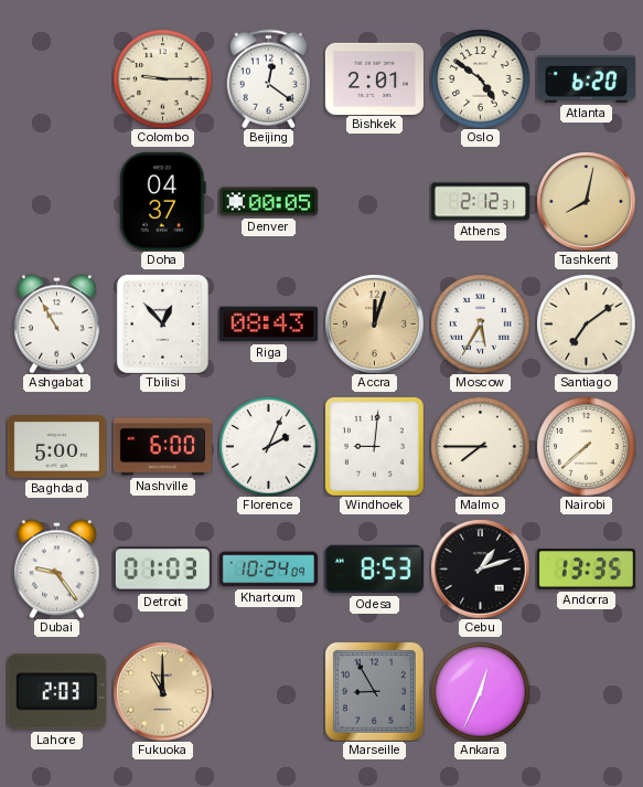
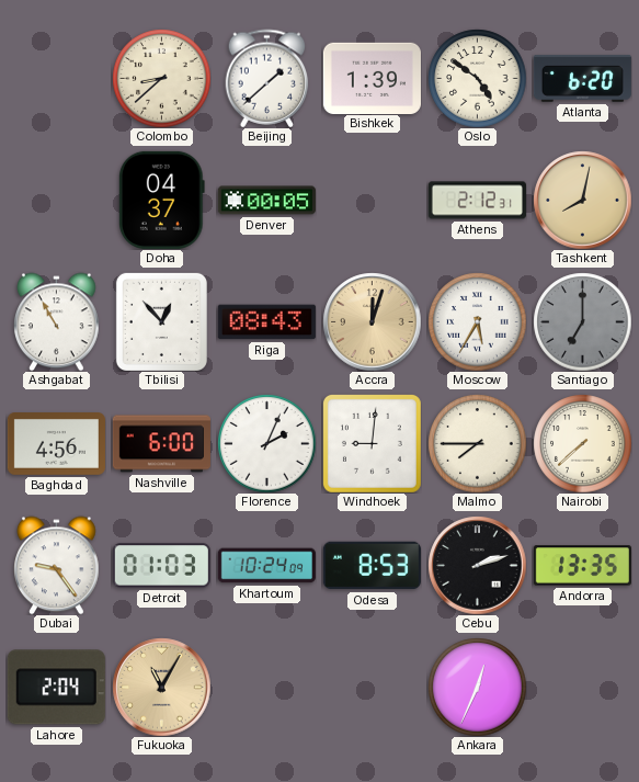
Colombo: 9:15 -> 8:38 (161, 78)
Beijing: 12:21 -> 1:38 (267, 78)
Bishkek: 2:01 -> 1:39 (372, 78)
Santiago: 7:09 -> 7:00 (582, 321)
Santiago dial: cream -> grey (582, 321)
Baghdad: 5:00 -> 4:56 (56, 444)
Cebu: 1:12 -> 2:12 (477, 565)
Lahore: 2:03 -> 2:04 (56, 688)
Fukuoka: 11:00 -> 11:05 (161, 687)
Marseille: 8:55 -> none (374, 691)
